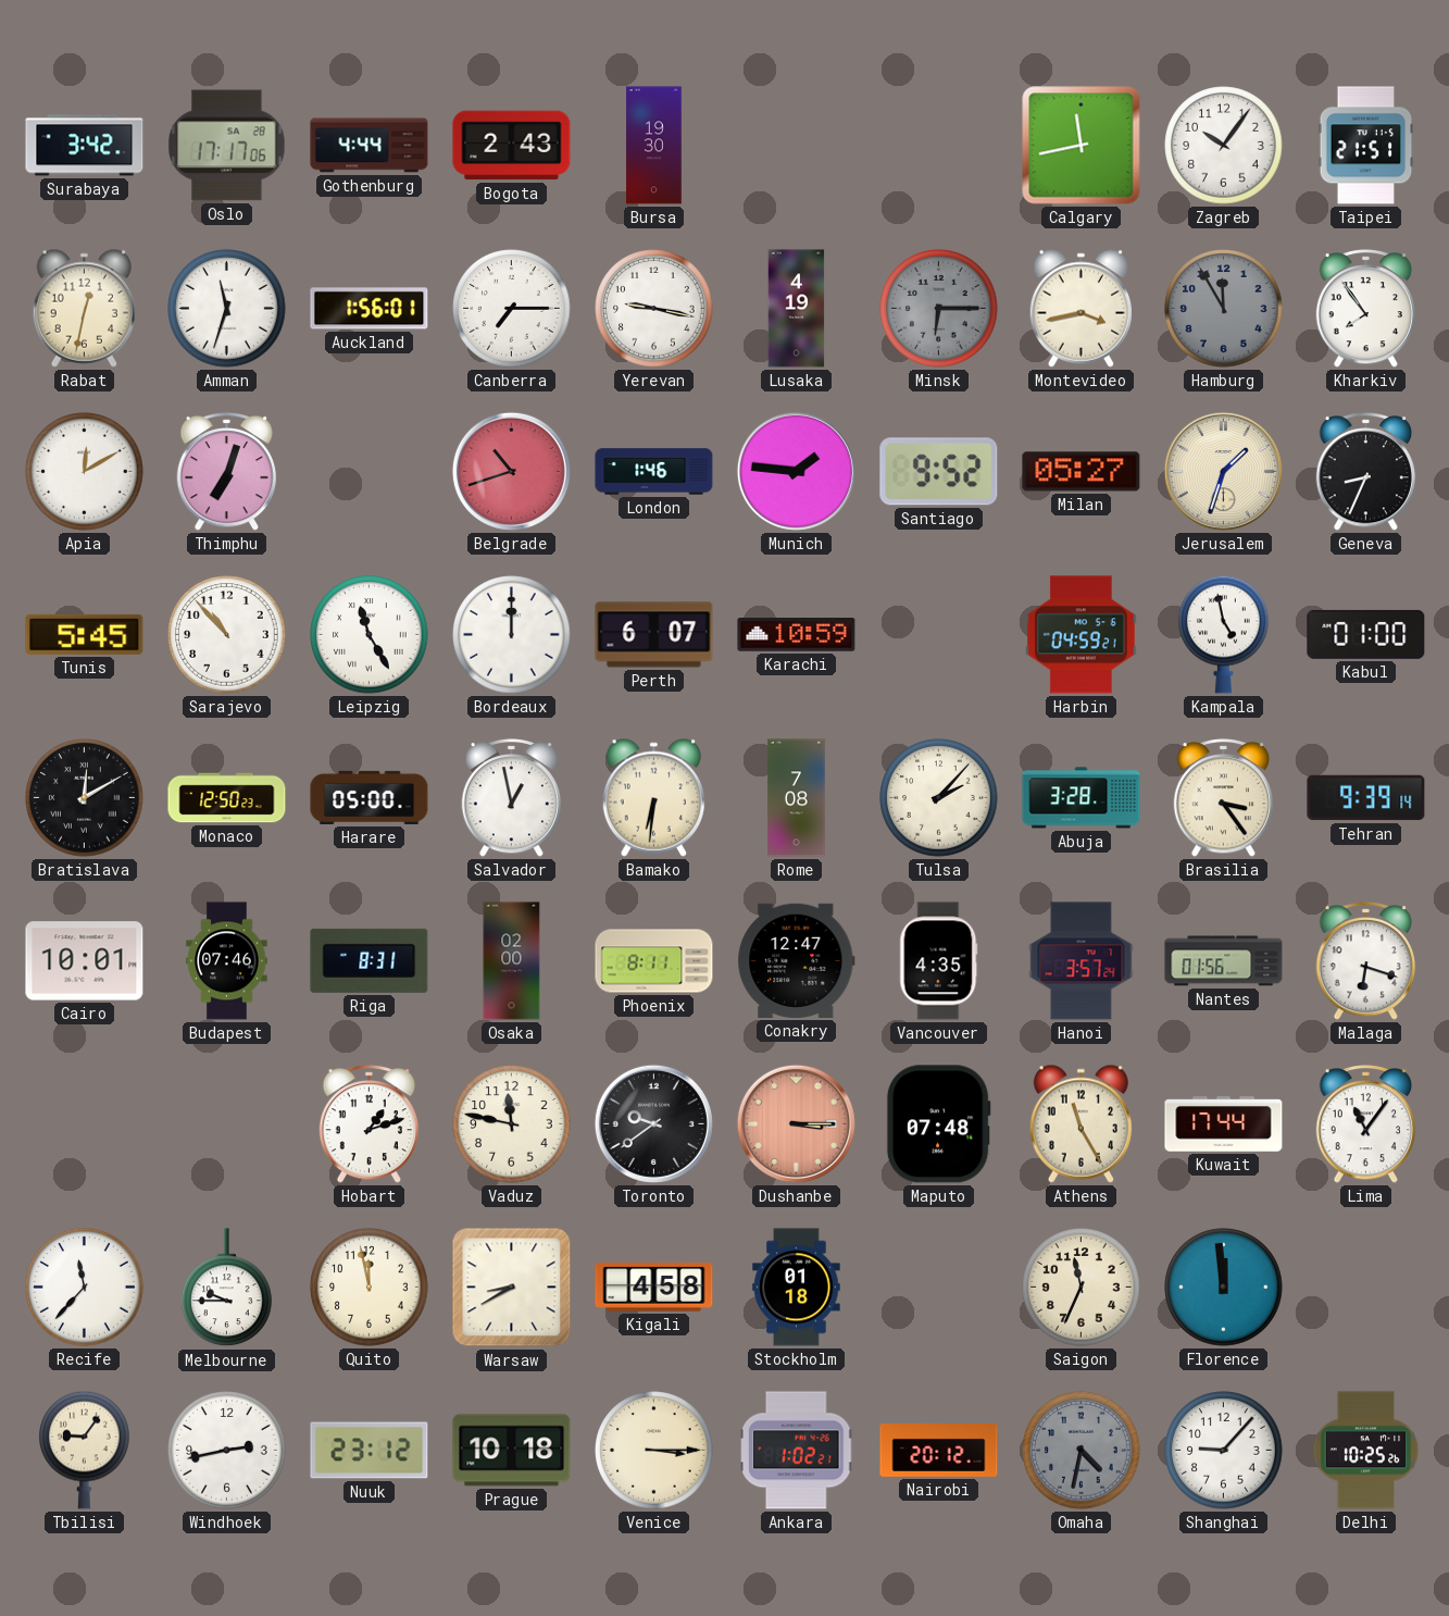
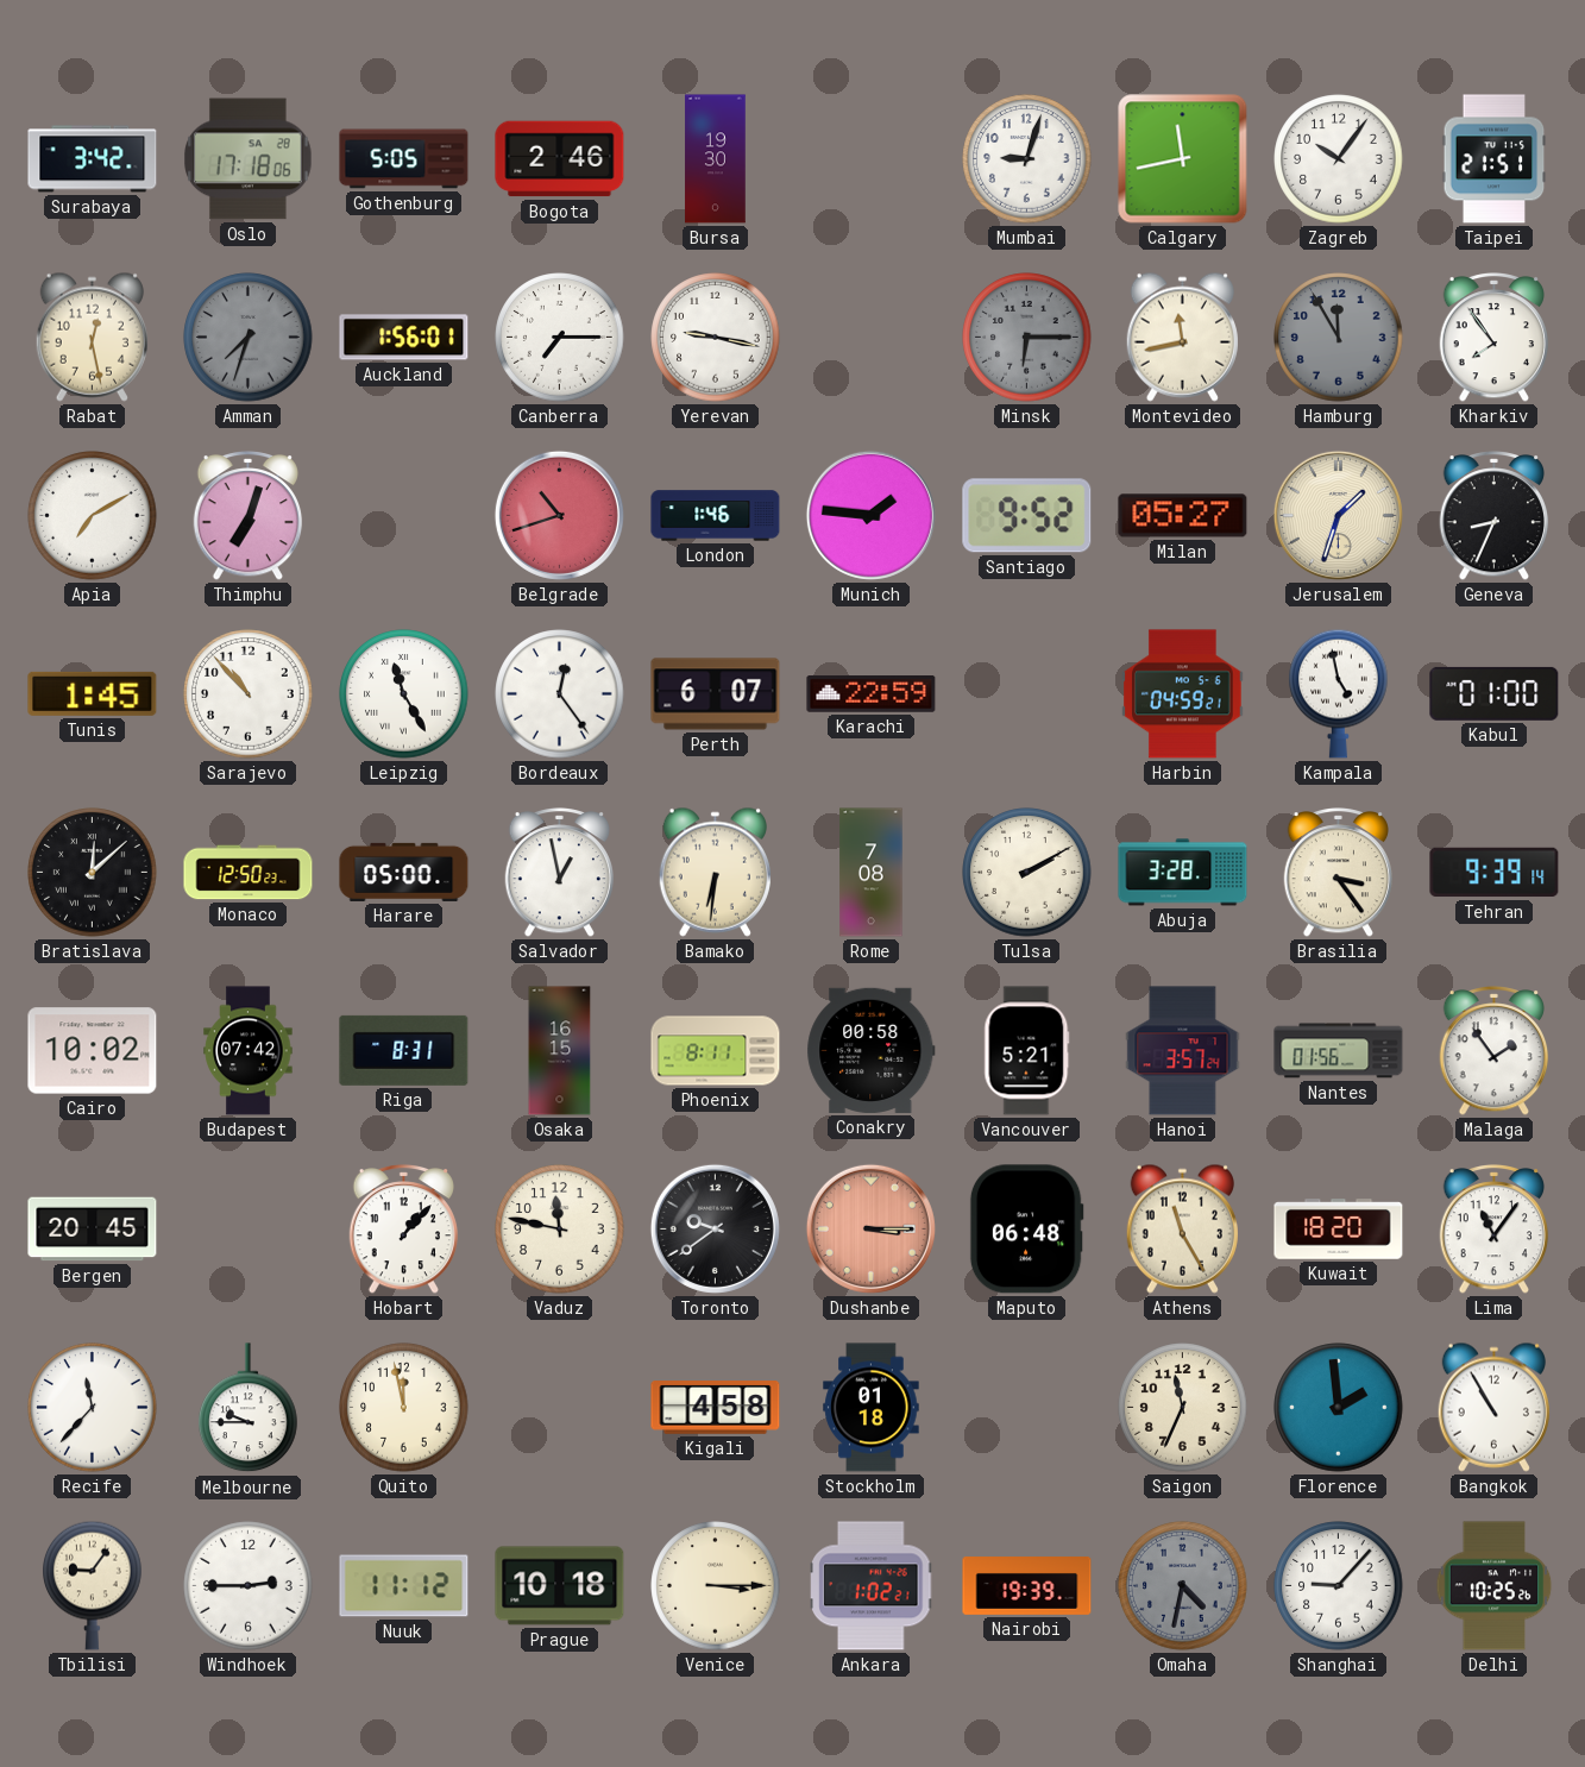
Oslo: 17:17 -> 17:18 (249, 159)
Gothenburg: 4:44 -> 5:05 (404, 159)
Bogota: 2:43 -> 2:46 (560, 159)
Mumbai: none -> 9:03 (1027, 159)
Rabat: 12:32 -> 12:28 (92, 337)
Amman: 11:33 -> 7:33 (249, 338)
Amman dial: white -> grey (249, 338)
Lusaka: 4:19 -> none (797, 309)
Montevideo: 3:43 -> 11:43 (1182, 337)
Apia: 12:10 -> 7:10 (93, 516)
Tunis: 5:45 -> 1:45 (93, 693)
Bordeaux: 12:00 -> 12:24 (560, 694)
Karachi: 10:59 -> 22:59 (872, 694)
Bratislava: 12:10 -> 12:08 (93, 873)
Tulsa: 2:07 -> 2:10 (1027, 873)
Cairo: 10:01 -> 10:02 (93, 1051)
Budapest: 07:46 -> 07:42 (249, 1051)
Osaka: 02:00 -> 16:15 (560, 1051)
Conakry: 12:47 -> 00:58 (872, 1050)
Vancouver: 4:35 -> 5:21 (1027, 1051)
Malaga: 6:18 -> 1:54 (1495, 1051)
Bergen: none -> 20:45 (93, 1230)
Hobart: 1:12 -> 1:07 (404, 1230)
Maputo: 07:48 -> 06:48 (1026, 1230)
Kuwait: 17:44 -> 18:20 (1339, 1230)
Warsaw: 8:40 -> none (512, 1288)
Florence: 11:59 -> 1:59 (1339, 1408)
Bangkok: none -> 10:55 (1493, 1407)
Windhoek: 2:43 -> 2:45 (249, 1586)
Nuuk: 23:12 -> 11:12 (404, 1586)
Nairobi: 20:12 -> 19:39 (1027, 1586)
